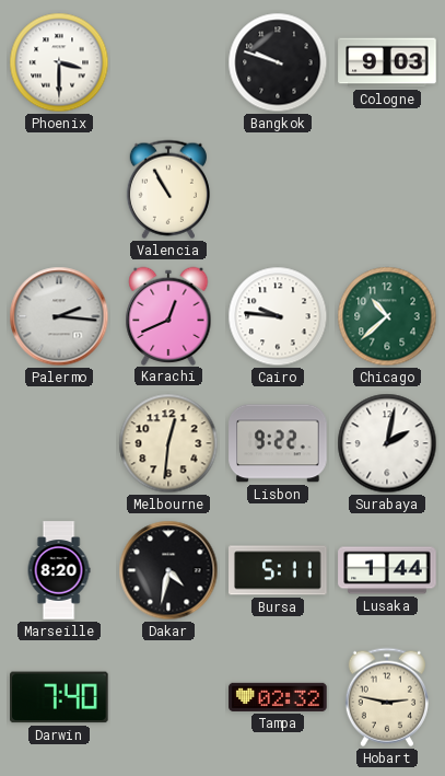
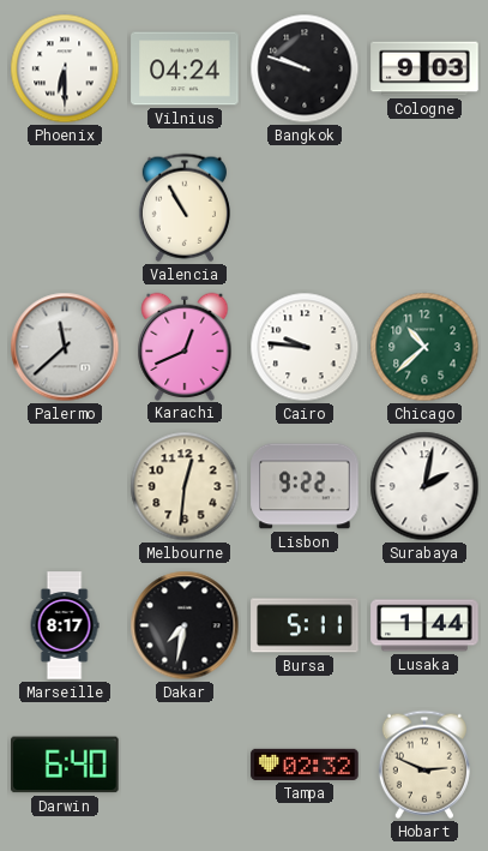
Phoenix: 3:30 -> 6:30 (65, 68)
Vilnius: none -> 04:24 (185, 68)
Palermo: 2:16 -> 11:38 (65, 347)
Marseille: 8:20 -> 8:17 (65, 625)
Dakar: 4:32 -> 7:32 (185, 625)
Darwin: 7:40 -> 6:40 (66, 765)
Hobart: 2:47 -> 2:49 (424, 765)
